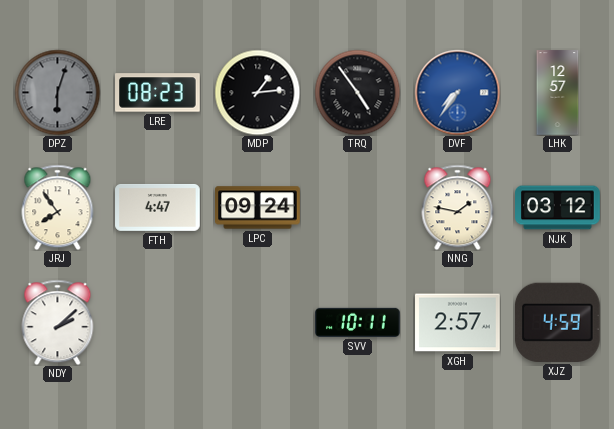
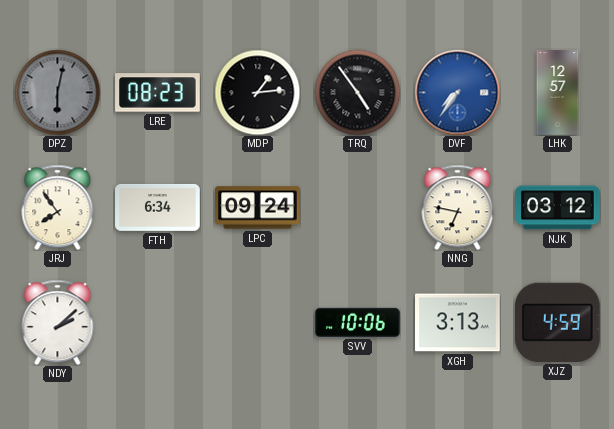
DPZ: 6:03 -> 6:02 (57, 92)
FTH: 4:47 -> 6:34 (158, 207)
NNG: 1:47 -> 6:47 (458, 207)
SVV: 10:11 -> 10:06 (358, 322)
XGH: 2:57 -> 3:13 (458, 323)
